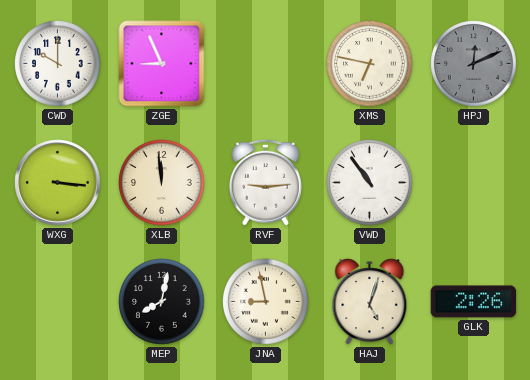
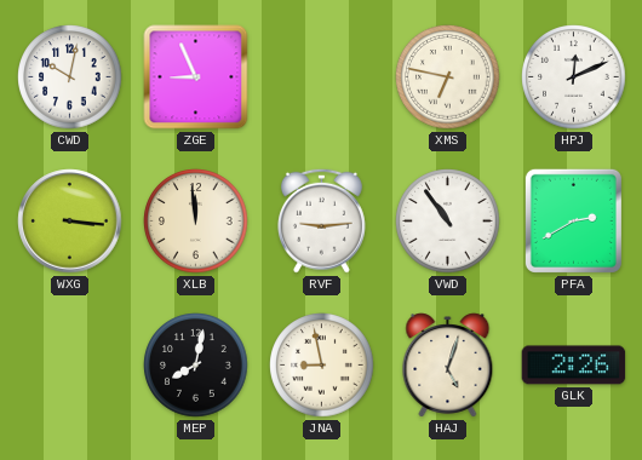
CWD: 10:00 -> 10:02 (70, 77)
HPJ dial: grey -> white (574, 77)
PFA: none -> 2:40 (573, 220)
